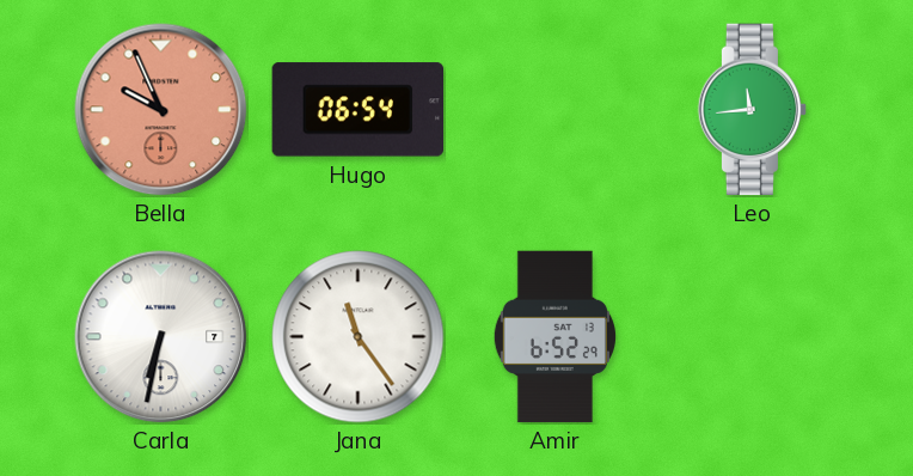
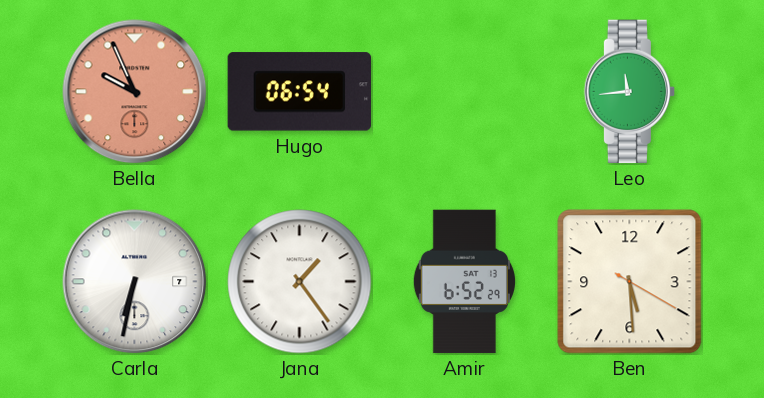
Jana: 11:24 -> 1:24 (300, 282)
Ben: none -> 5:29 (630, 282)
